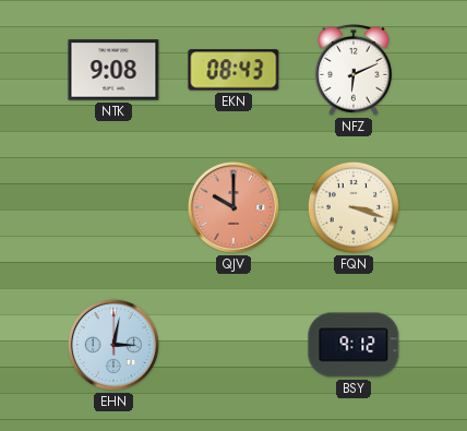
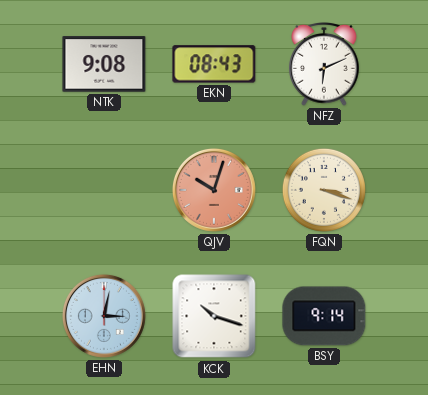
QJV: 10:00 -> 10:03 (214, 190)
KCK: none -> 10:18 (214, 316)
BSY: 9:12 -> 9:14 (324, 316)
